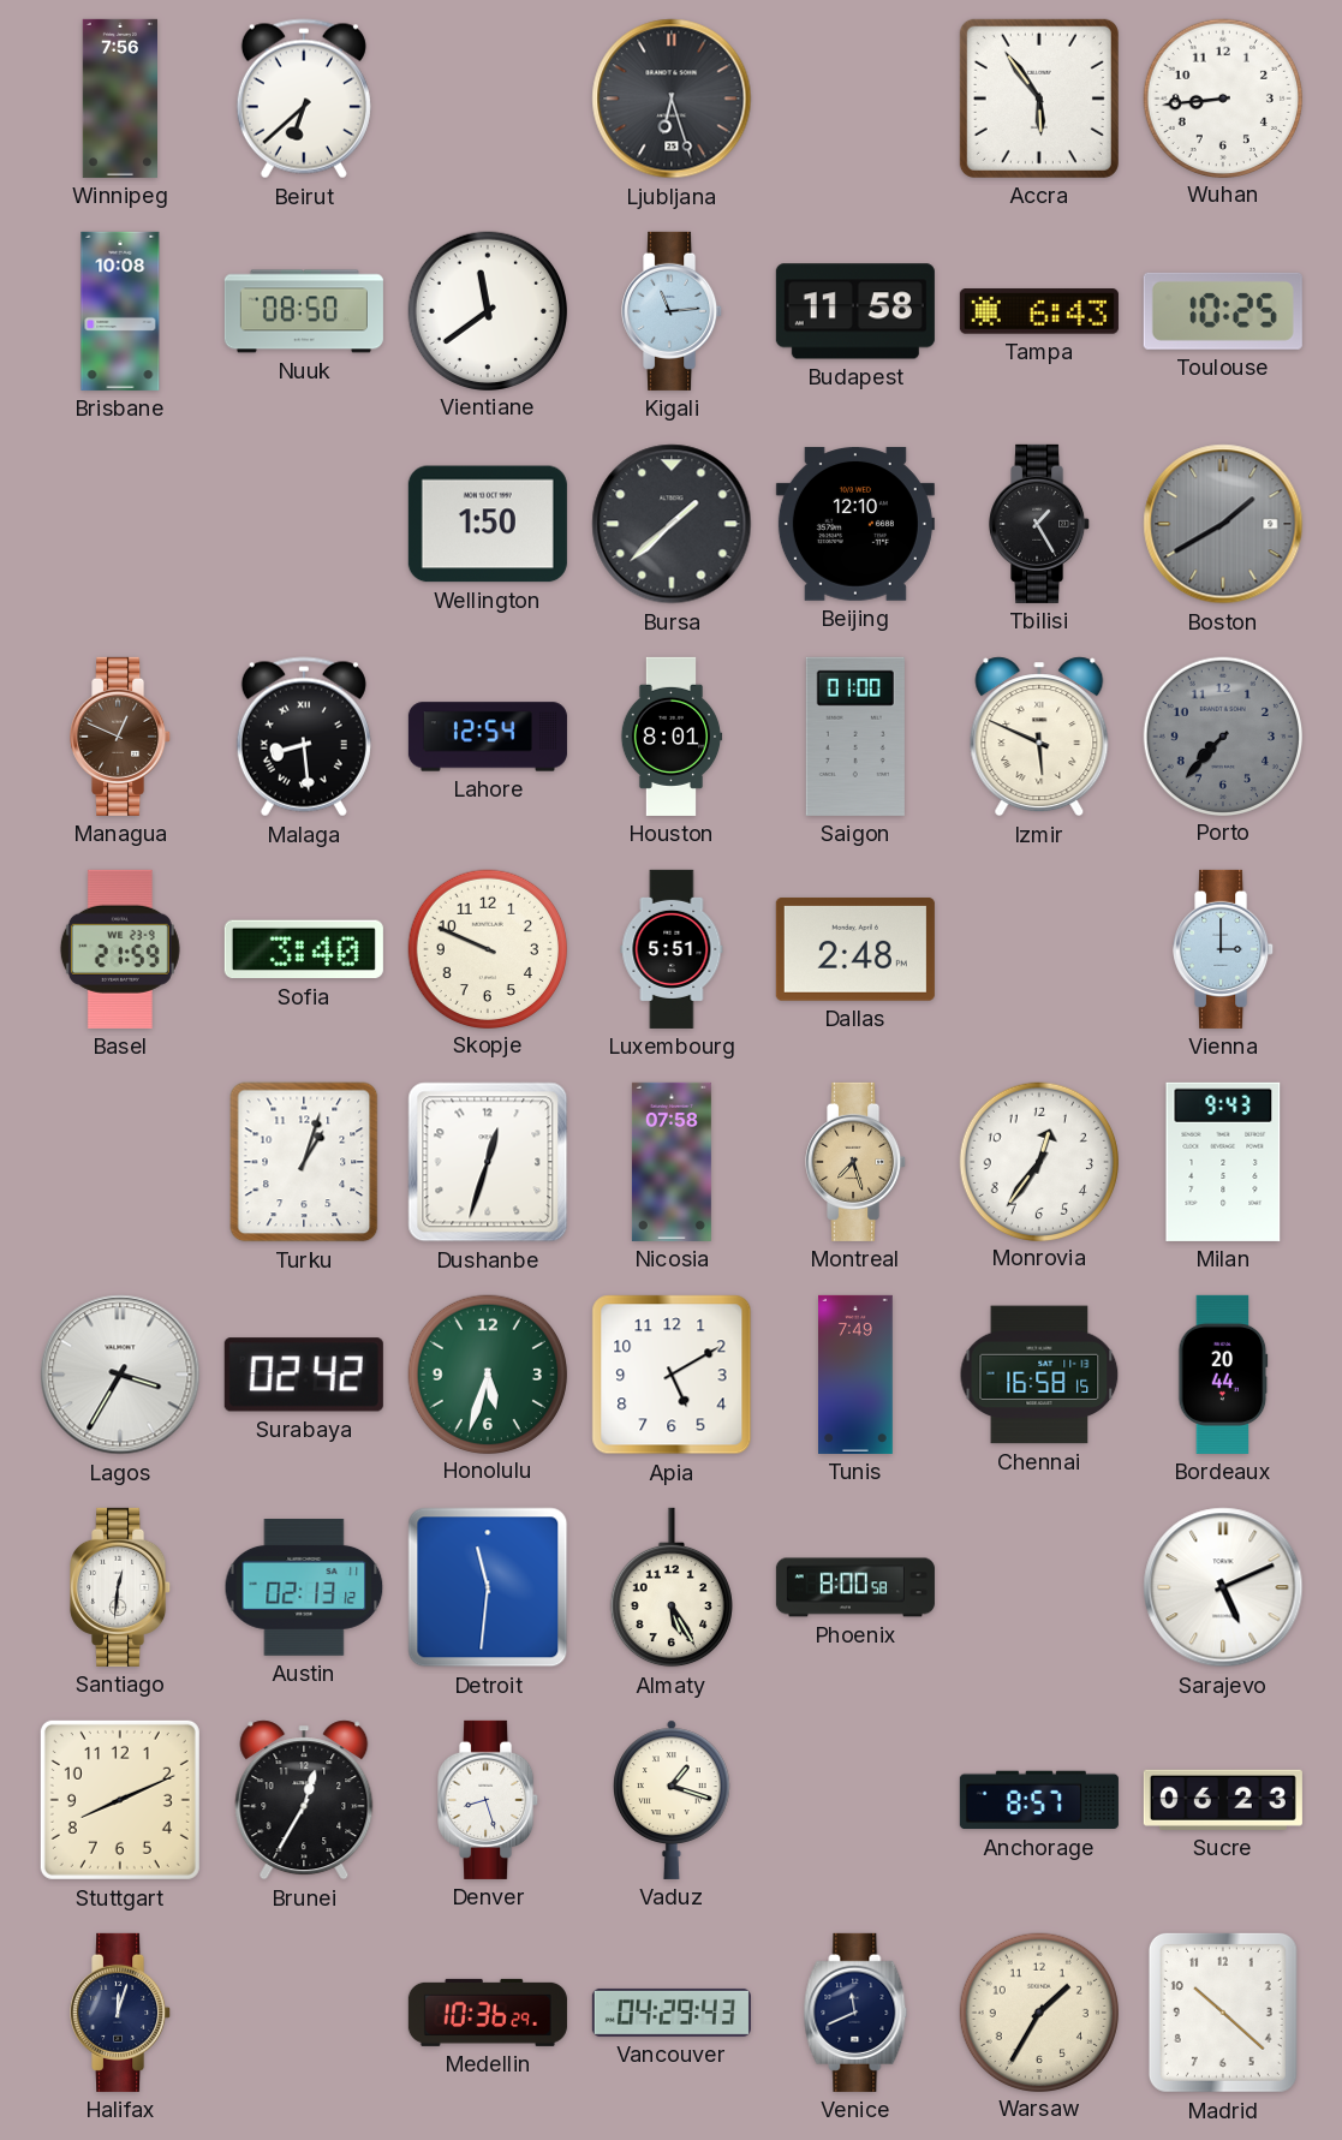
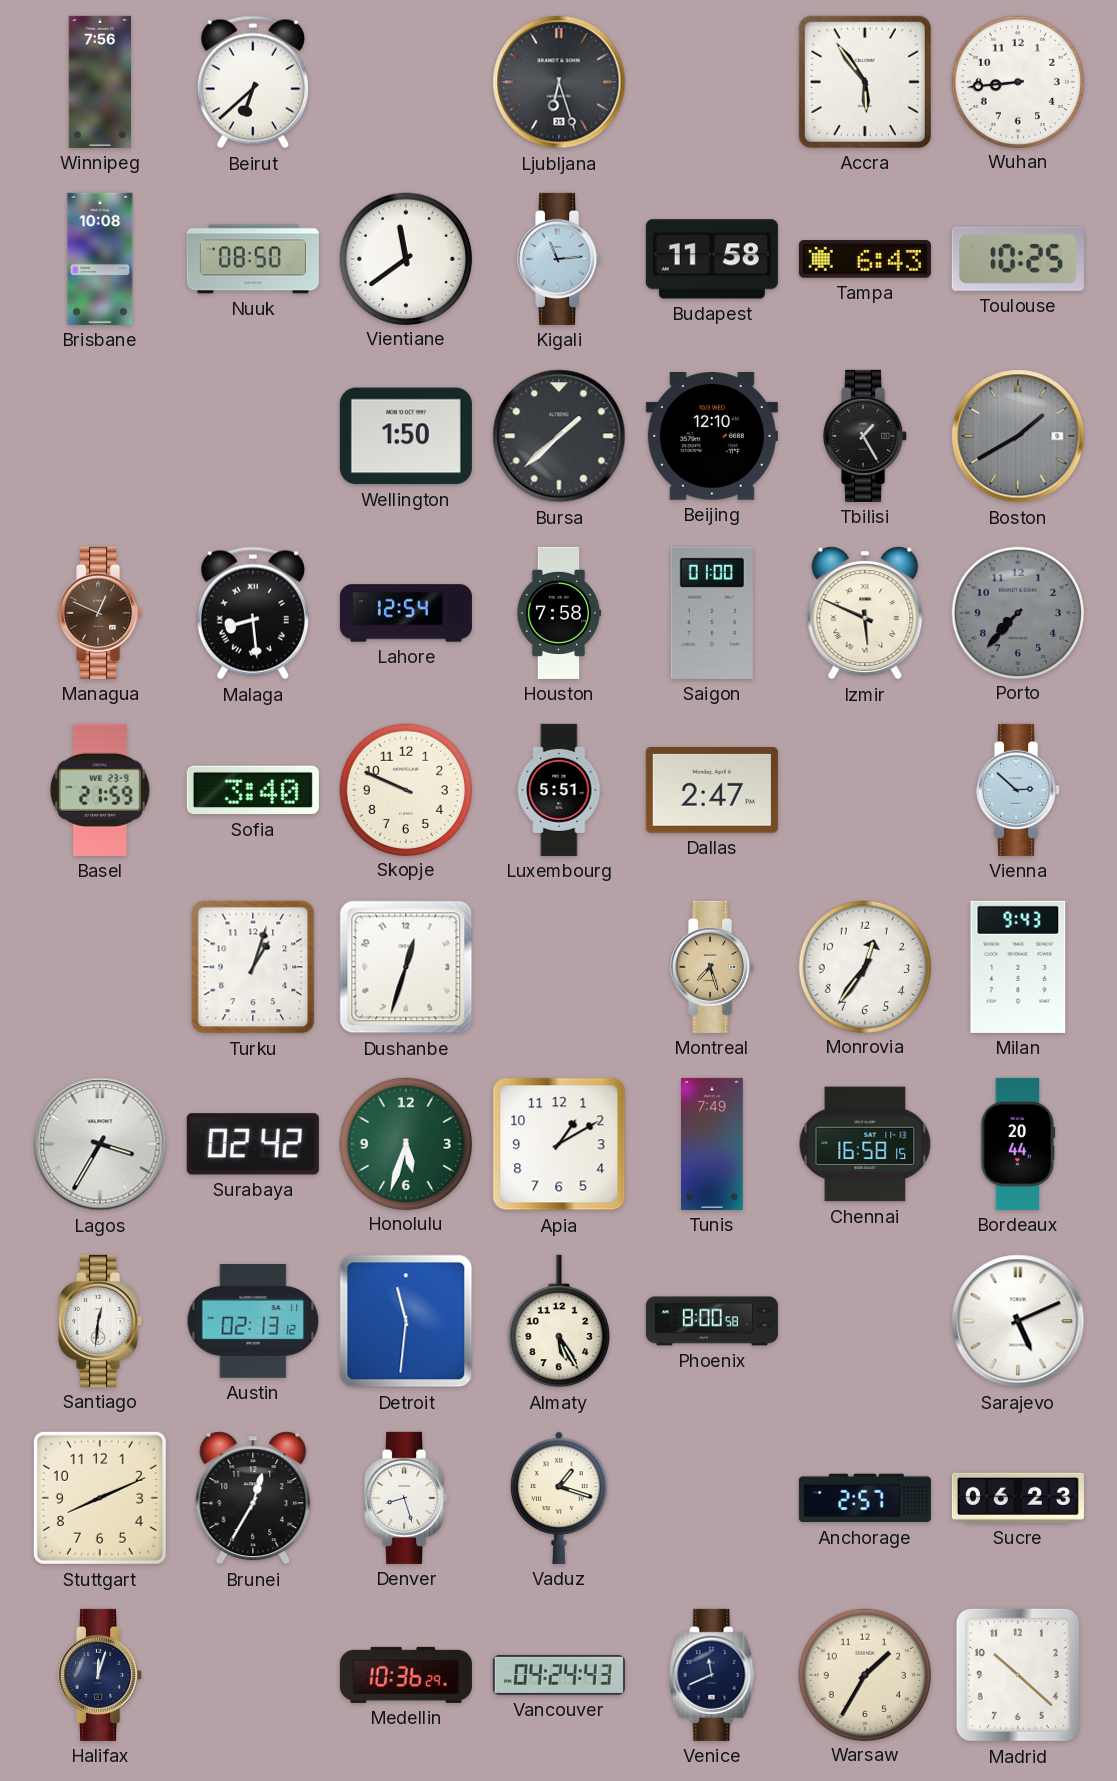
Houston: 8:01 -> 7:58 (559, 613)
Dallas: 2:48 -> 2:47 (712, 790)
Vienna: 3:00 -> 2:52 (1019, 790)
Nicosia: 07:58 -> none (672, 1162)
Apia: 5:10 -> 1:10 (559, 1144)
Anchorage: 8:57 -> 2:57 (865, 1498)
Vancouver: 04:29 -> 04:24 (559, 1675)
